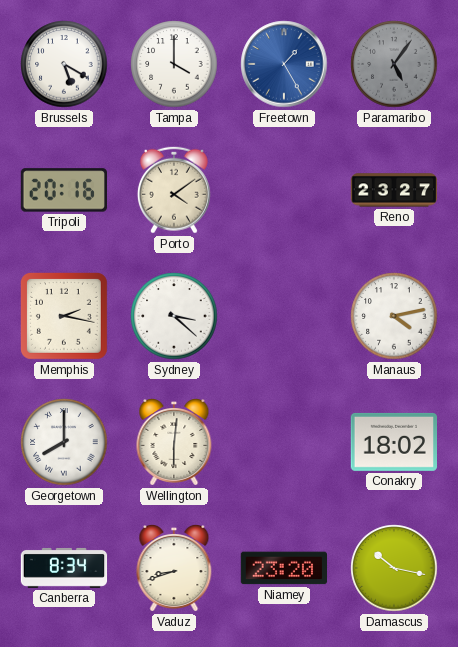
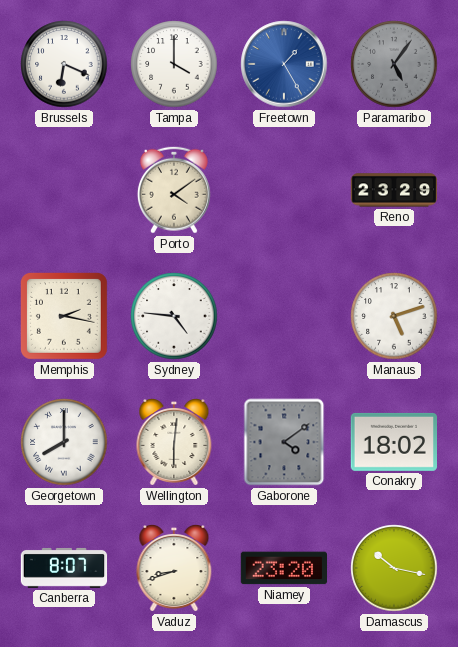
Brussels: 5:20 -> 6:19 (64, 64)
Tripoli: 20:16 -> none (63, 190)
Reno: 23:27 -> 23:29 (394, 190)
Sydney: 3:22 -> 4:46 (174, 316)
Manaus: 4:13 -> 5:12 (394, 316)
Gaborone: none -> 4:09 (284, 442)
Canberra: 8:34 -> 8:07 (64, 568)
